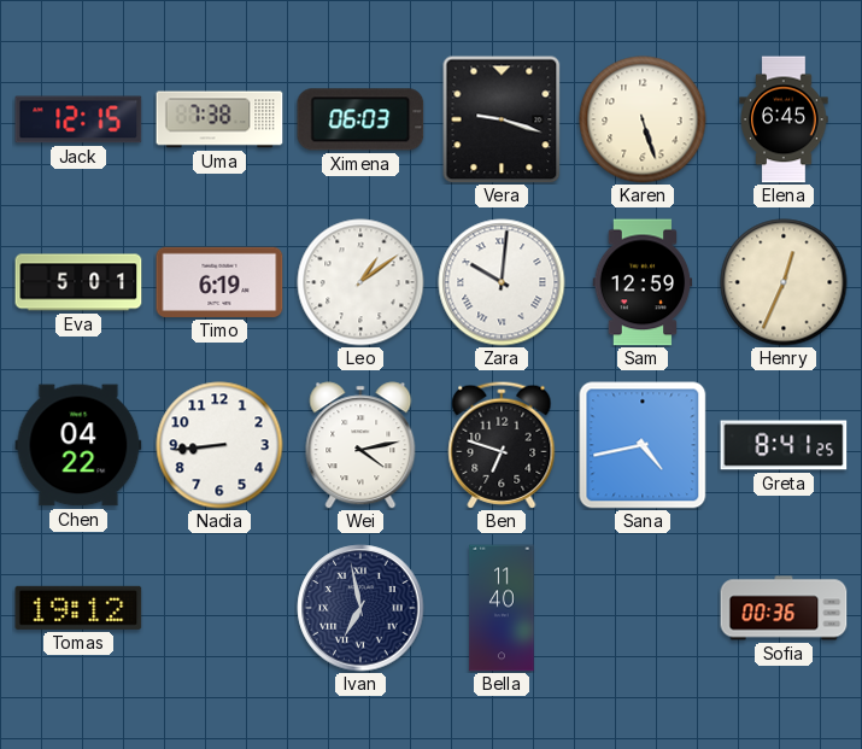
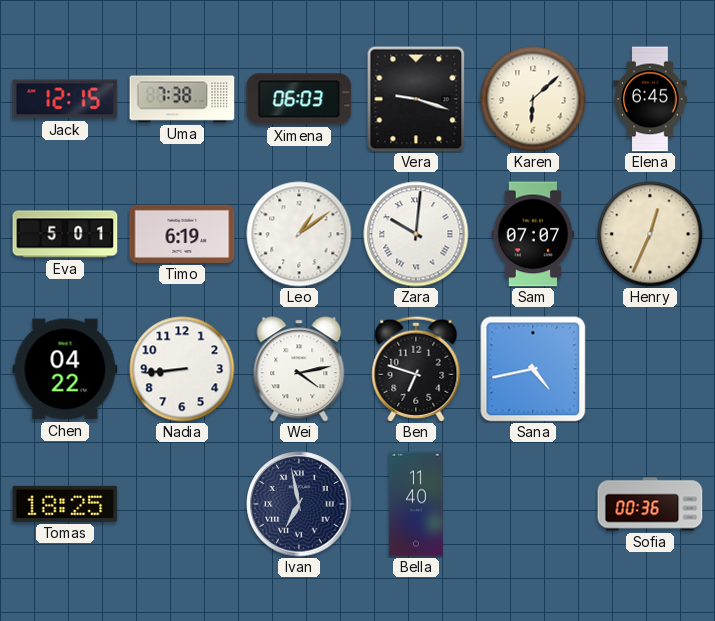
Karen: 5:27 -> 6:08 (533, 99)
Sam: 12:59 -> 07:07 (533, 234)
Greta: 8:41 -> none (784, 445)
Tomas: 19:12 -> 18:25 (65, 504)
